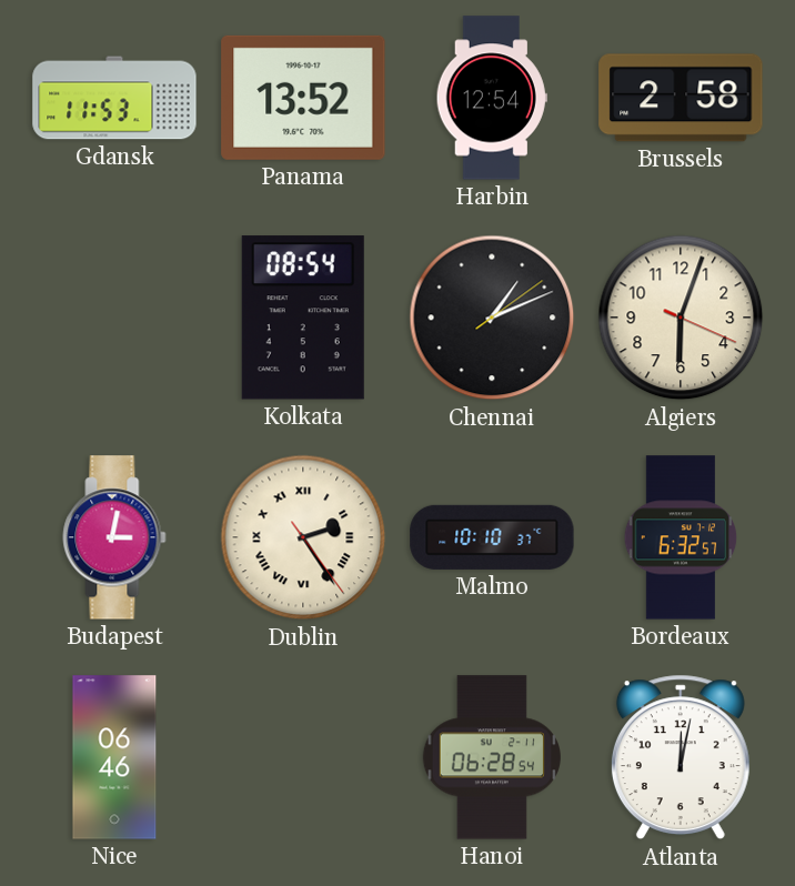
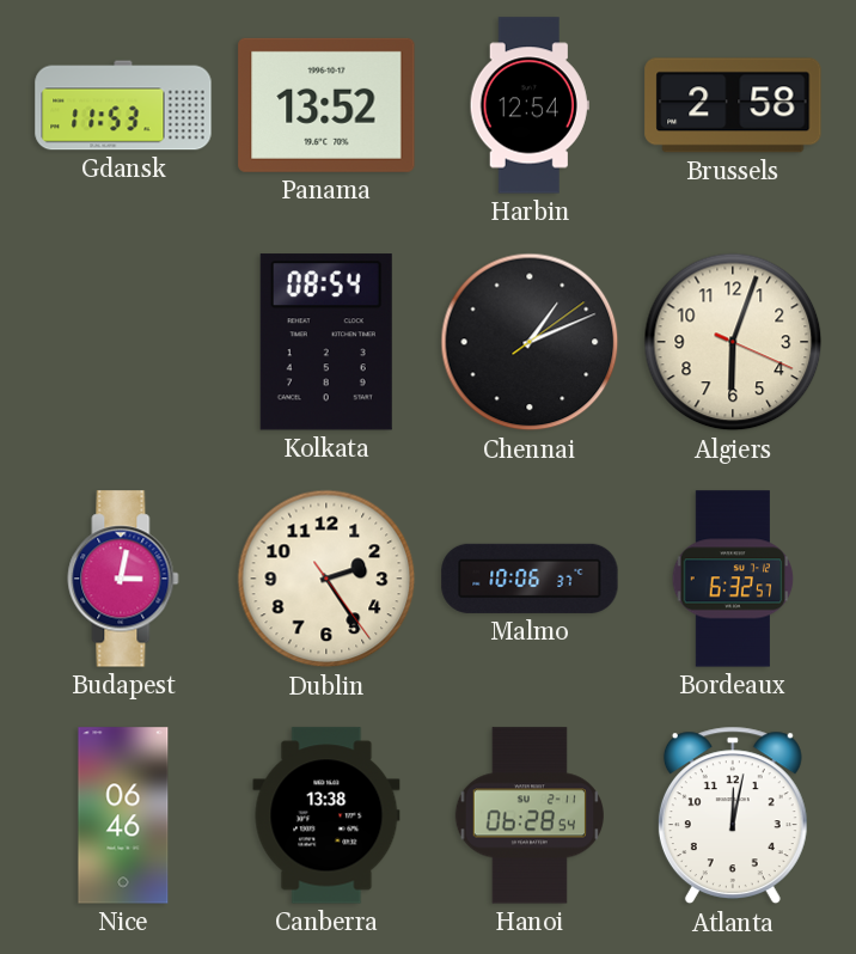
Dublin numerals: Roman -> Arabic (326, 579)
Malmo: 10:10 -> 10:06 (530, 579)
Canberra: none -> 13:38 (326, 815)
